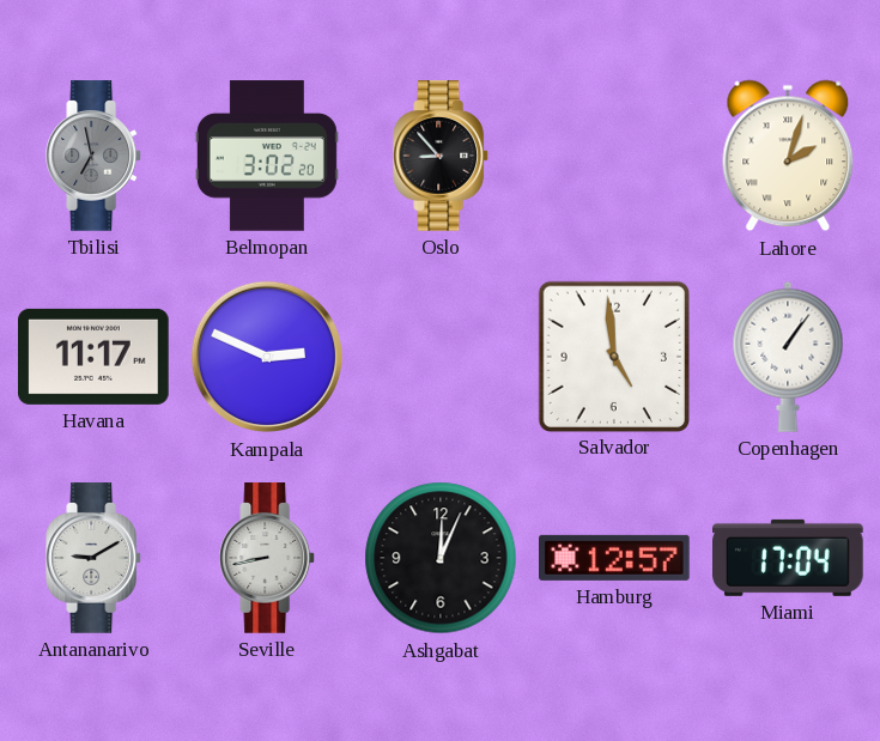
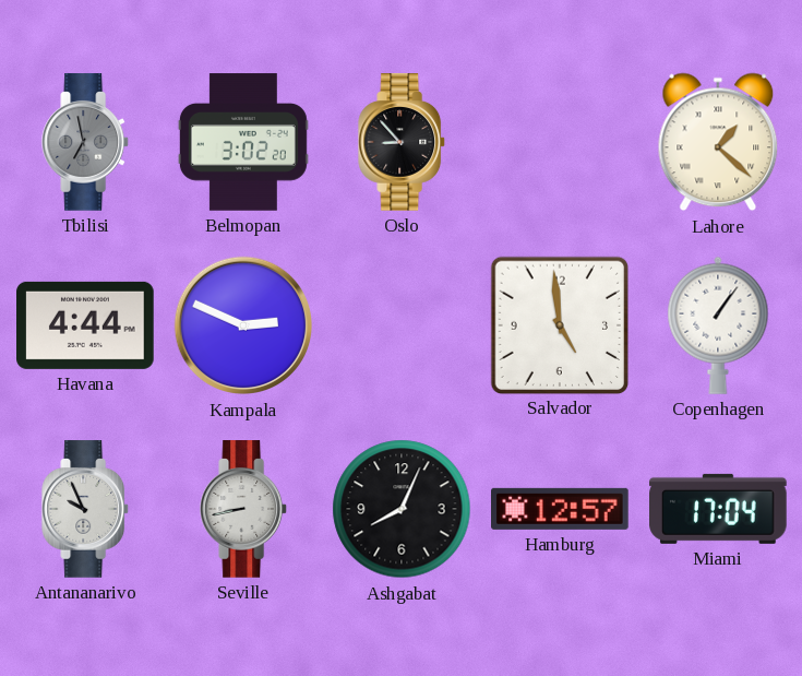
Lahore: 2:03 -> 1:22 (718, 142)
Havana: 11:17 -> 4:44 (85, 325)
Antananarivo: 9:10 -> 9:56 (86, 509)
Ashgabat: 12:04 -> 8:04 (402, 509)
